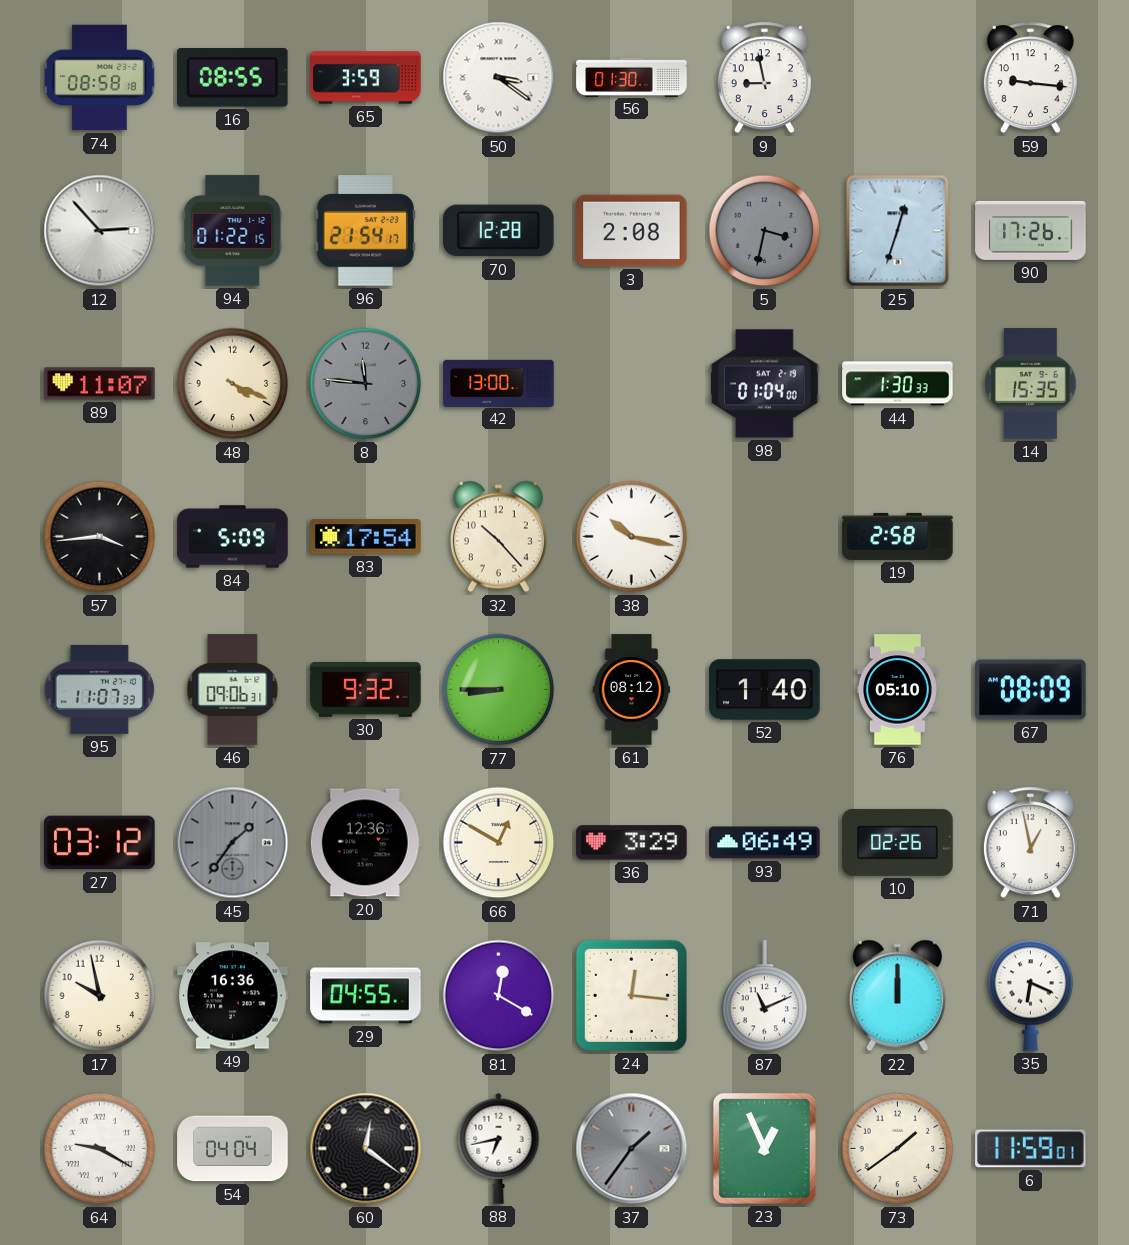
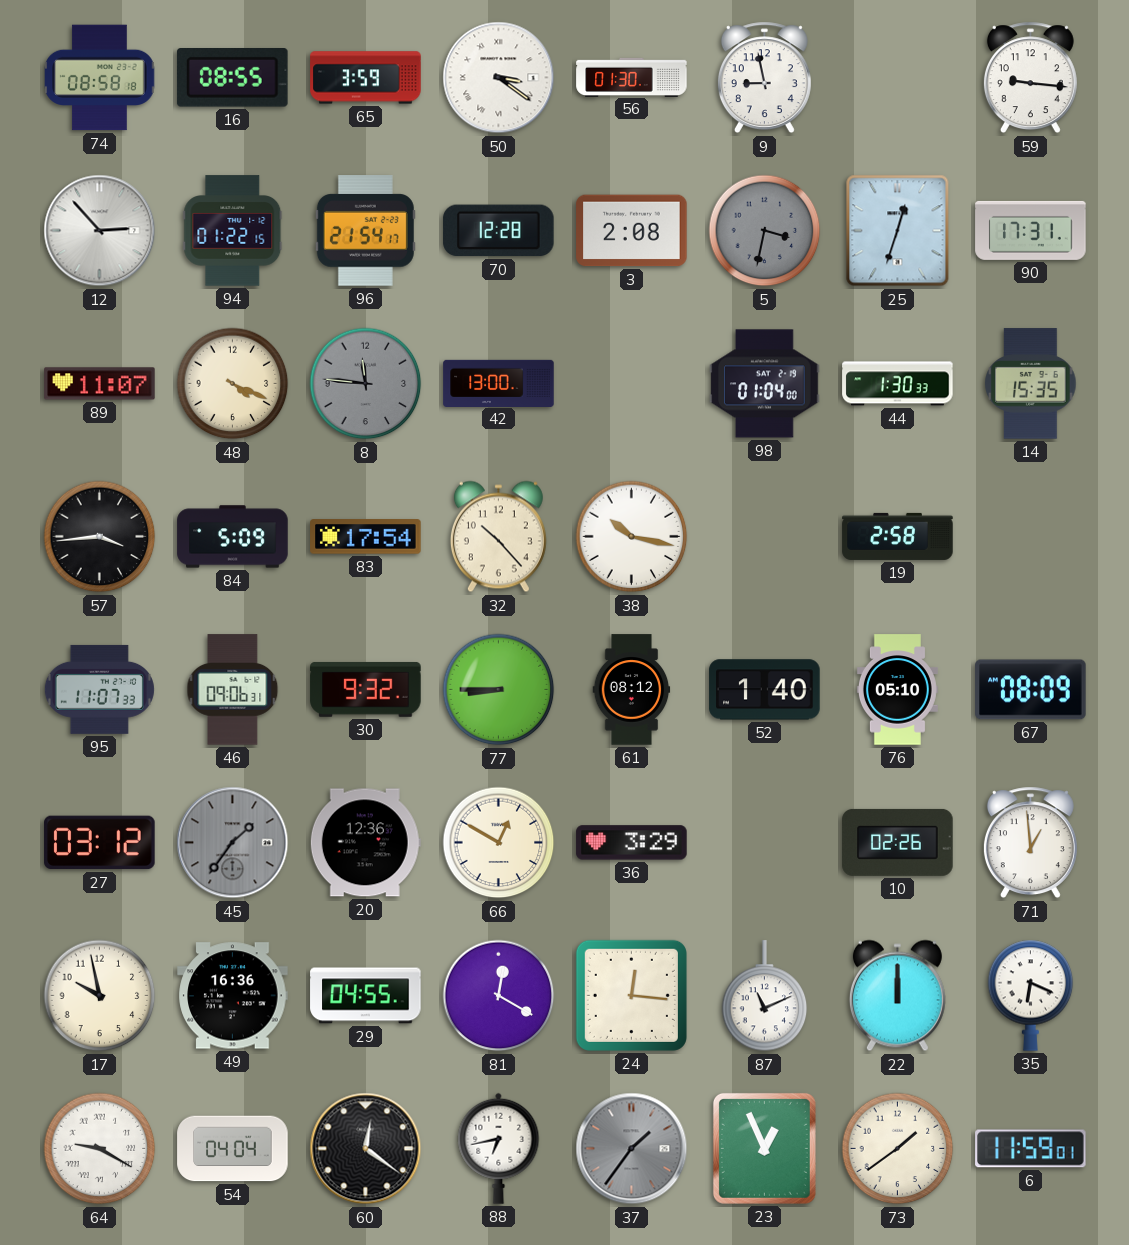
90: 17:26 -> 17:31 (1031, 230)
93: 06:49 -> none (765, 843)
71: 12:58 -> 12:59 (1030, 843)
